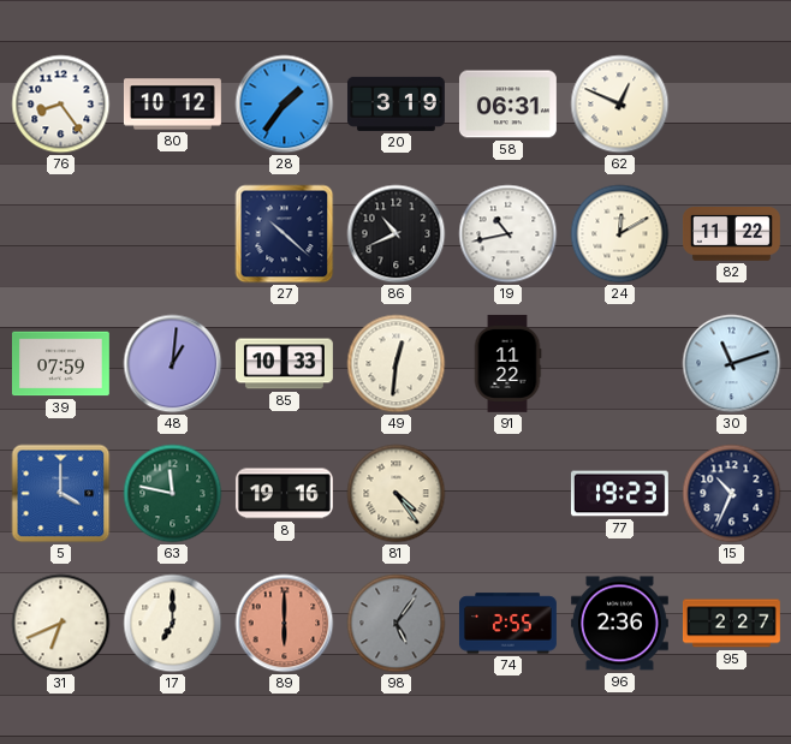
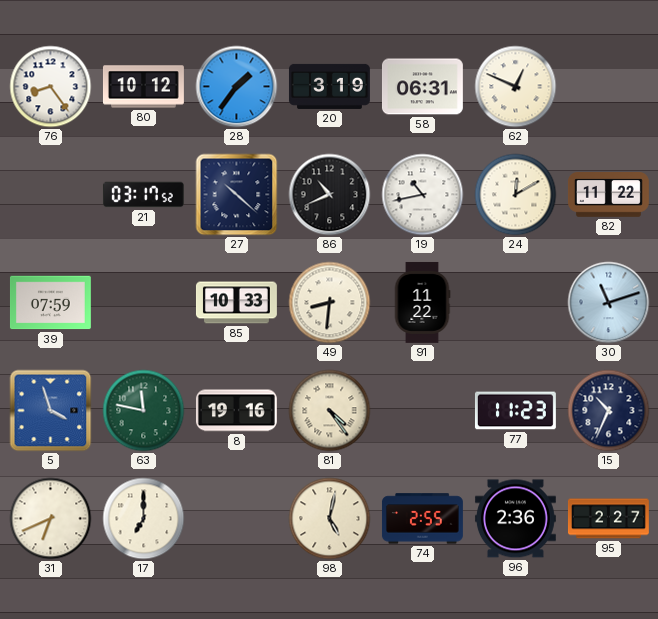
21: none -> 03:17 (143, 195)
48: 1:01 -> none (173, 364)
49: 12:31 -> 8:31 (330, 303)
5: 4:00 -> 3:57 (51, 411)
77: 19:23 -> 11:23 (515, 411)
89: 6:00 -> none (285, 624)
98: 5:06 -> 5:02 (330, 519)
98 dial: grey -> cream (330, 519)
